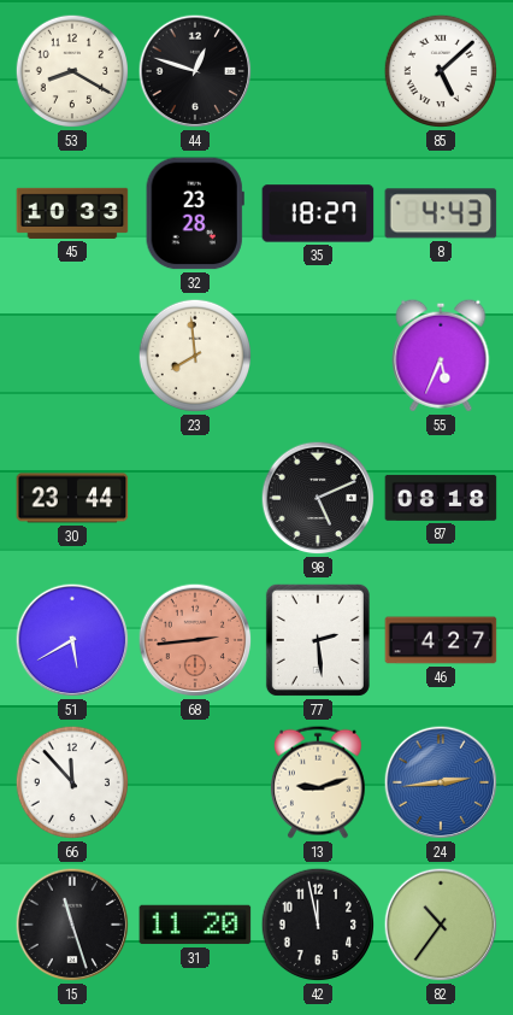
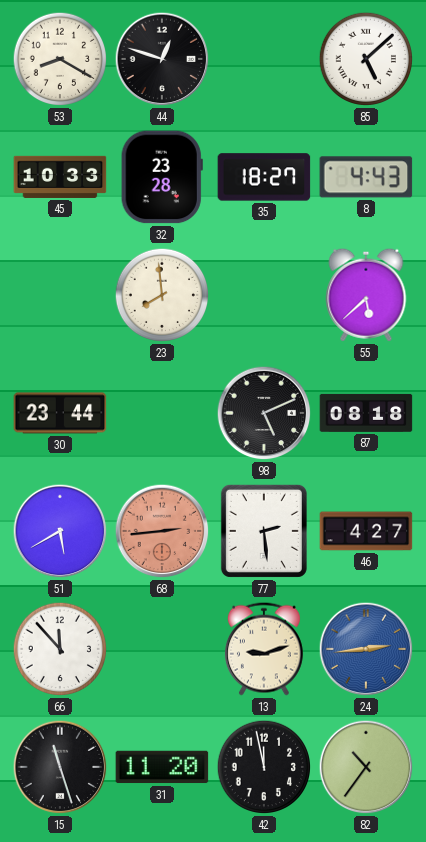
55: 5:34 -> 5:38 (366, 295)
